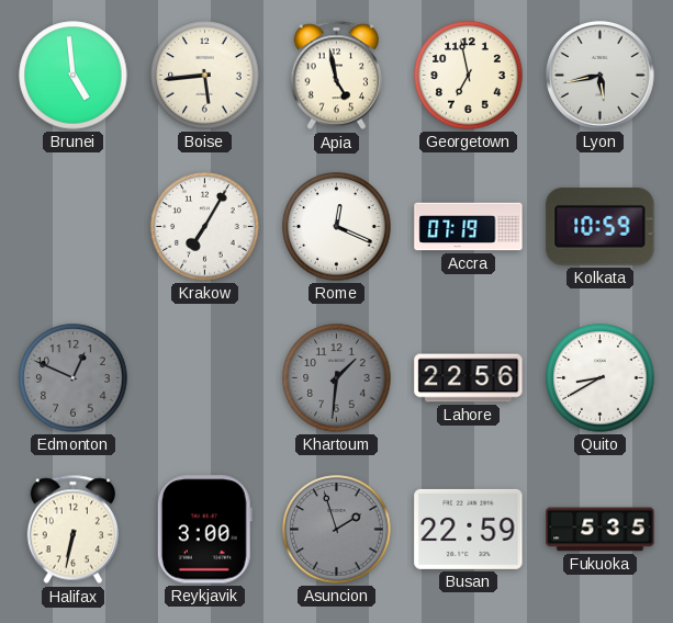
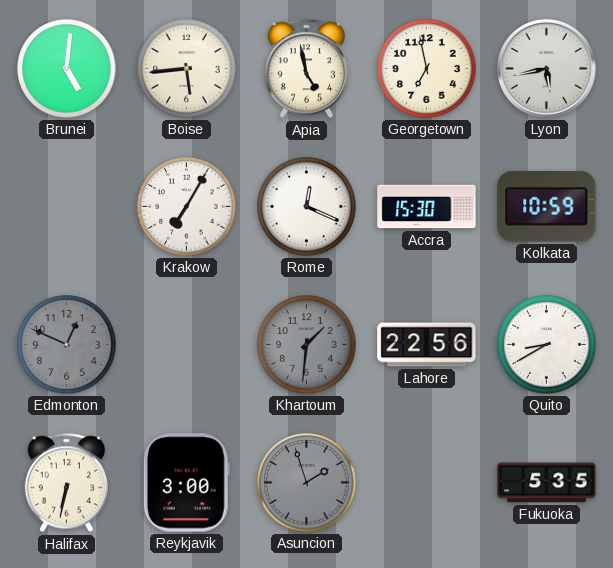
Brunei: 4:59 -> 5:01 (67, 69)
Accra: 07:19 -> 15:30 (427, 207)
Busan: 22:59 -> none (469, 529)
